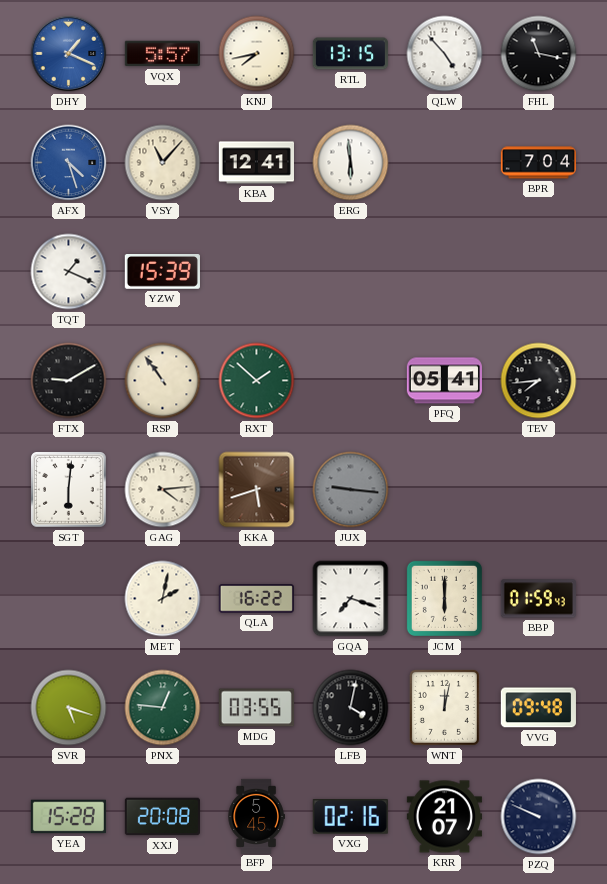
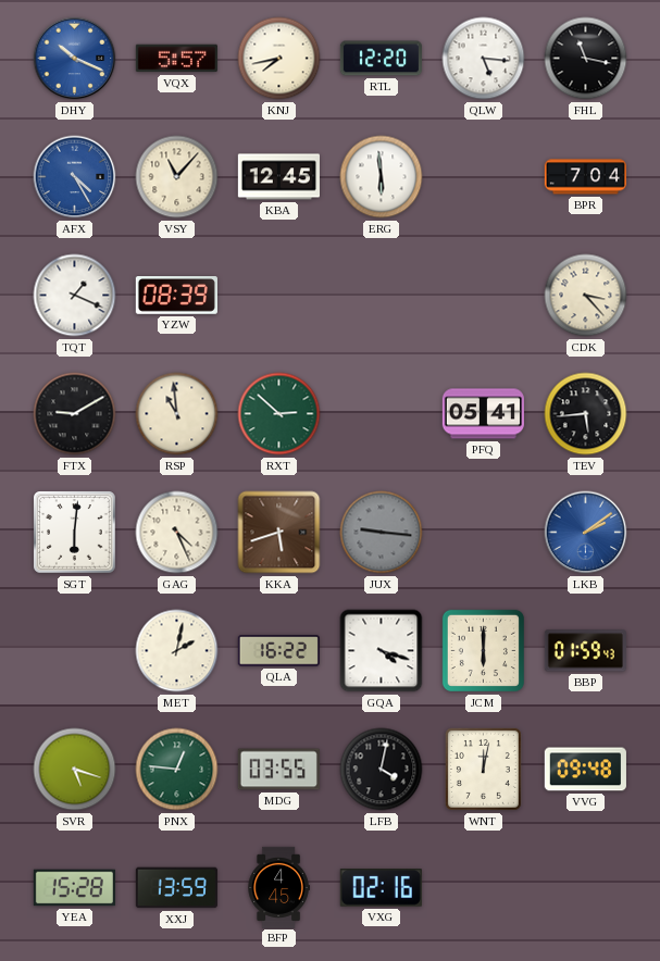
DHY: 1:19 -> 10:19 (75, 59)
RTL: 13:15 -> 12:20 (381, 59)
QLW: 4:53 -> 5:16 (484, 59)
AFX: 4:27 -> 4:25 (75, 177)
KBA: 12:41 -> 12:45 (278, 177)
YZW: 15:39 -> 08:39 (176, 296)
CDK: none -> 3:23 (586, 296)
RSP: 10:54 -> 10:59 (177, 414)
RXT: 1:52 -> 2:52 (279, 414)
TEV: 7:44 -> 5:44 (586, 414)
GAG: 4:14 -> 4:26 (177, 533)
LKB: none -> 2:09 (586, 533)
GQA: 7:18 -> 4:18 (382, 651)
XXJ: 20:08 -> 13:59 (176, 888)
BFP: 5:45 -> 4:45 (278, 887)
KRR: 21:07 -> none (444, 817)
PZQ: 9:49 -> none (539, 817)
